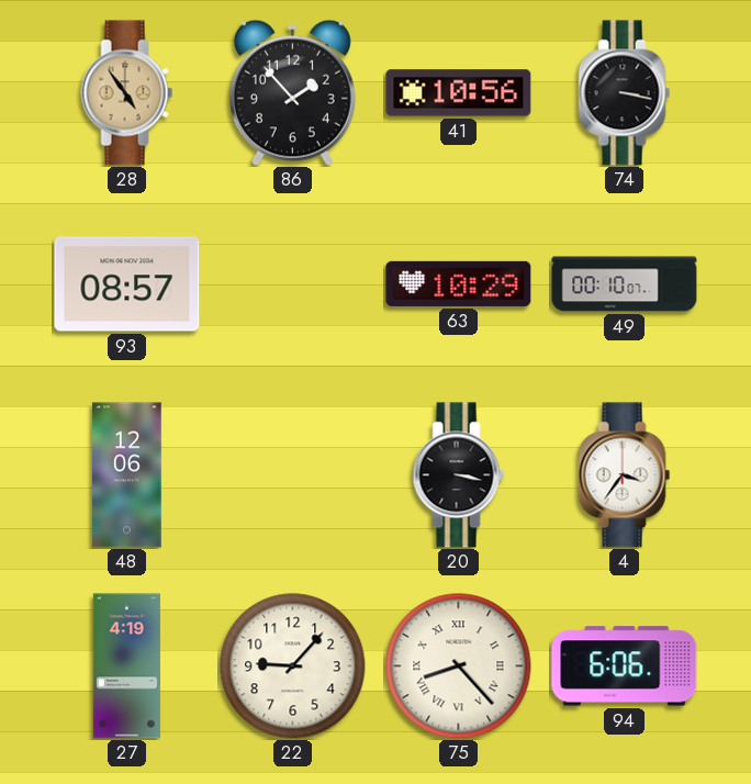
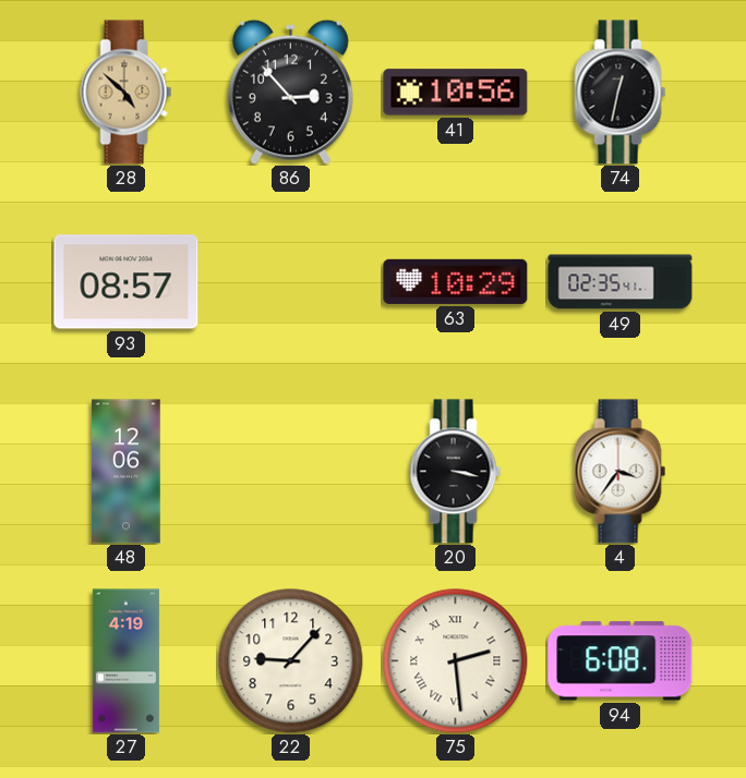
28: 4:54 -> 4:52 (127, 93)
86: 1:53 -> 2:53 (290, 92)
74: 3:17 -> 12:32 (621, 93)
49: 00:10 -> 02:35 (621, 282)
75: 8:23 -> 2:29 (456, 661)
94: 6:06 -> 6:08 (621, 661)
